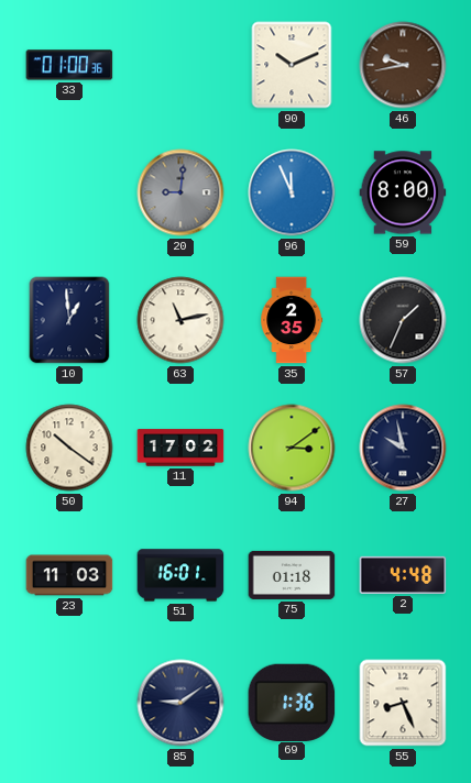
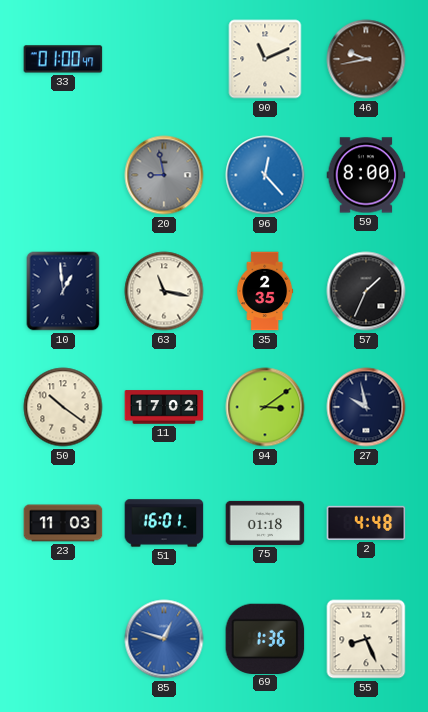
33: 01:00:36 -> 01:00:47 (63, 59)
90: 10:11 -> 11:11 (265, 59)
20: 9:01 -> 8:58 (164, 175)
96: 11:56 -> 12:23 (265, 175)
63: 11:13 -> 11:17 (164, 291)
85: 9:09 -> 12:48 (164, 639)
85 dial: navy -> blue (164, 639)
